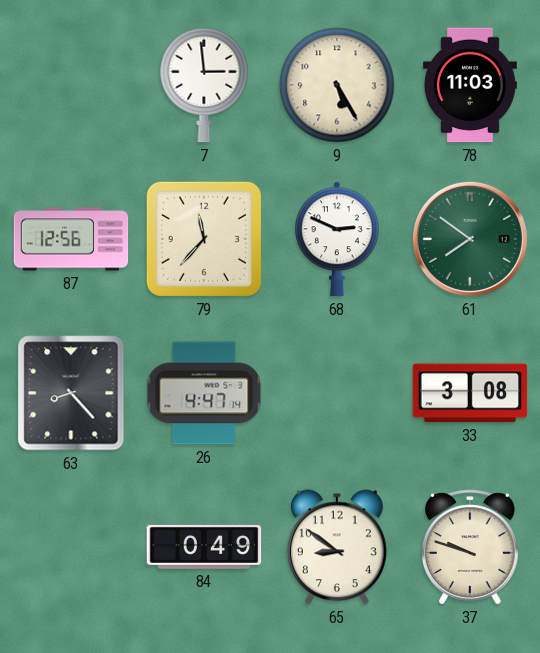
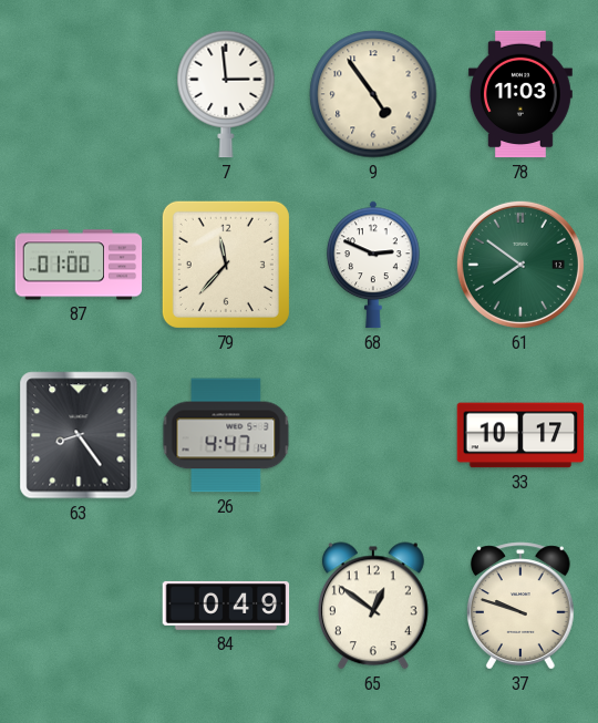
9: 5:25 -> 4:54 (373, 94)
87: 12:56 -> 01:00 (79, 265)
63: 8:23 -> 8:24 (79, 435)
33: 3:08 -> 10:17 (520, 435)
65: 8:51 -> 12:51 (373, 606)
